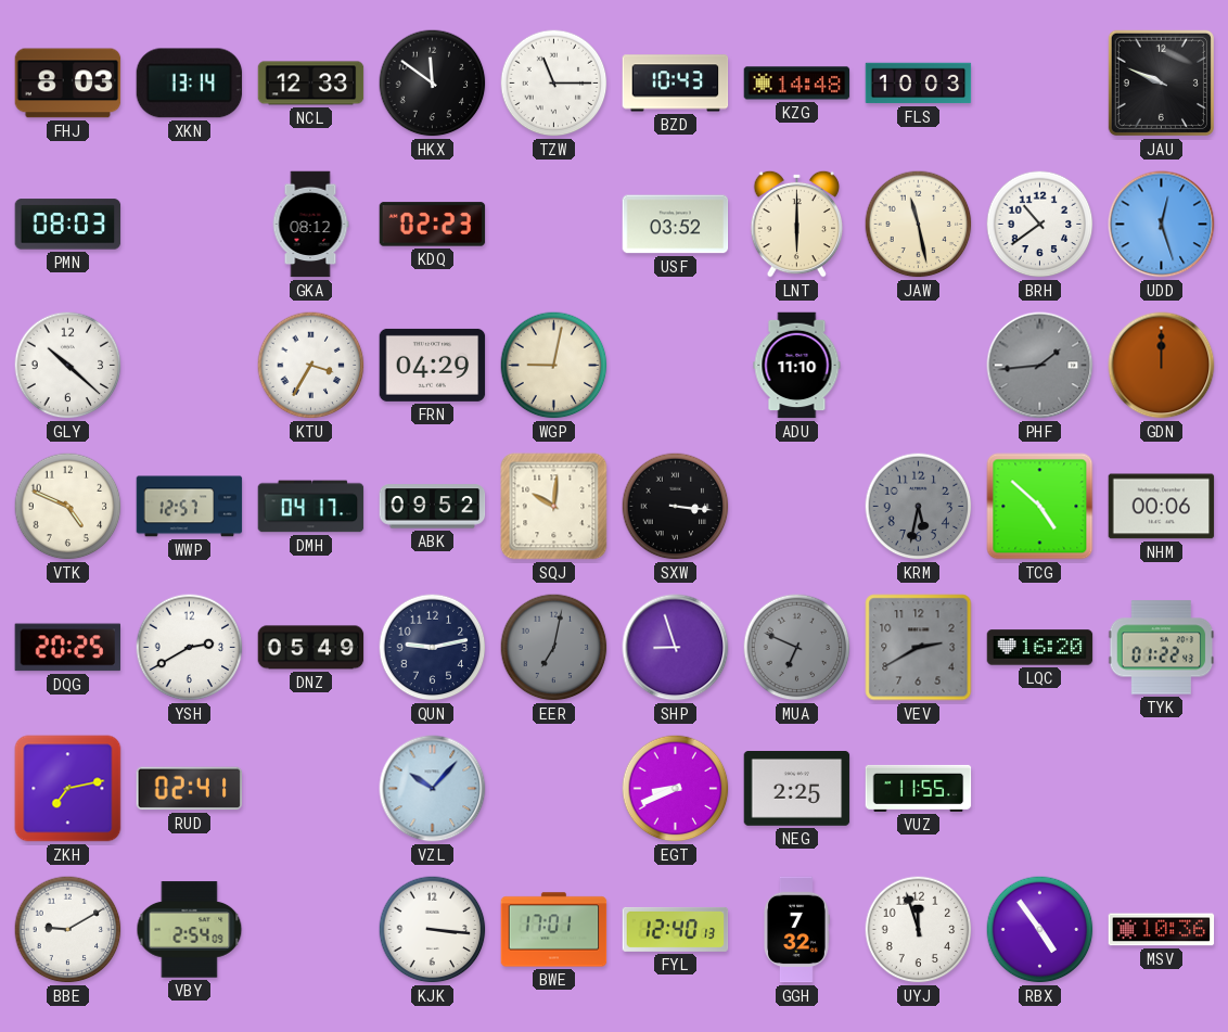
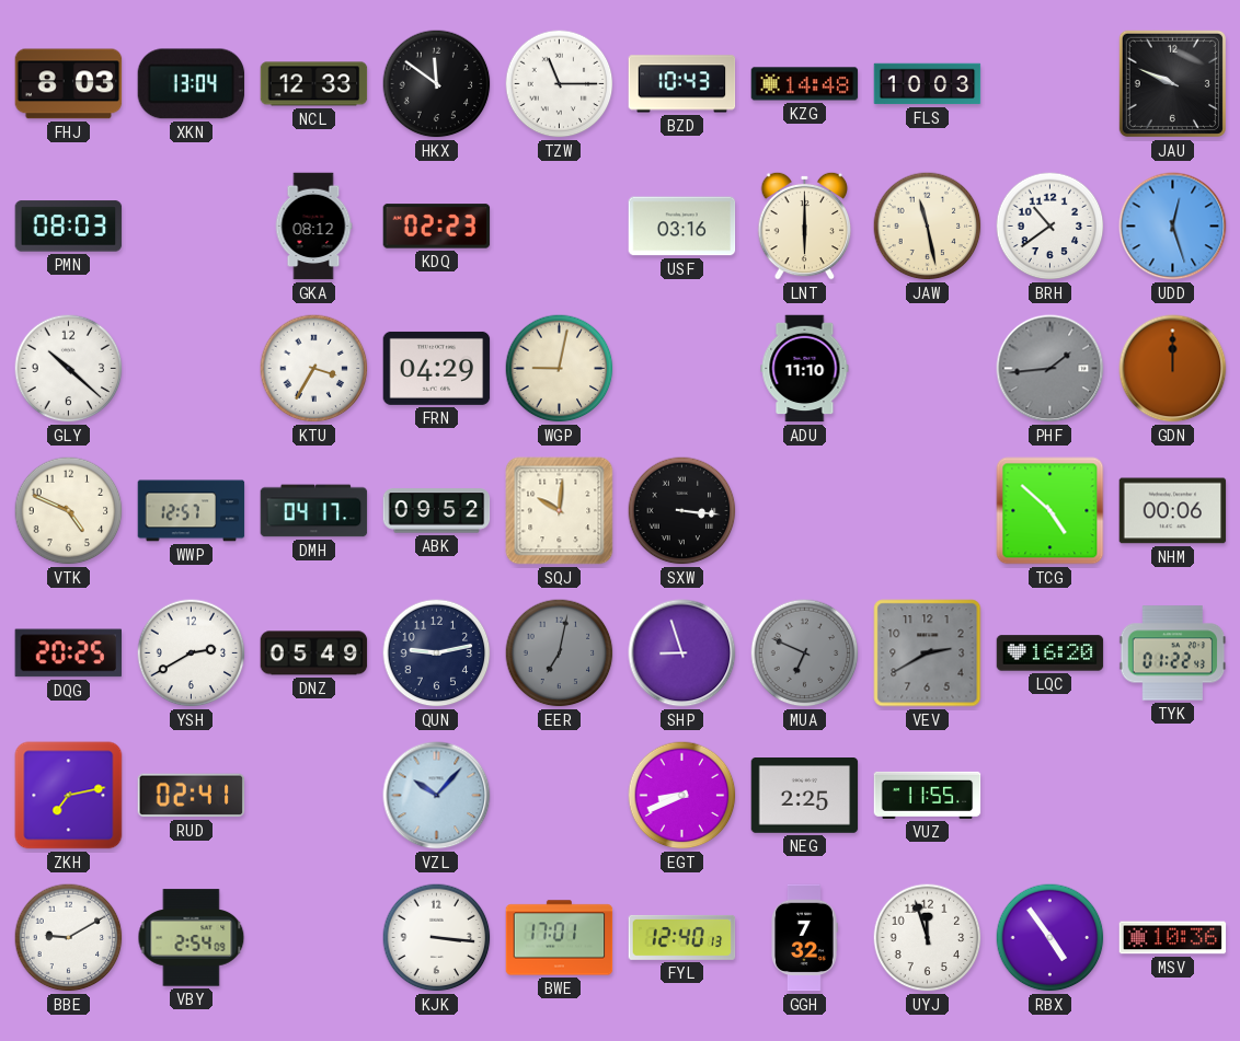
XKN: 13:14 -> 13:04 (192, 84)
USF: 03:52 -> 03:16 (682, 227)
KRM: 5:32 -> none (919, 507)
